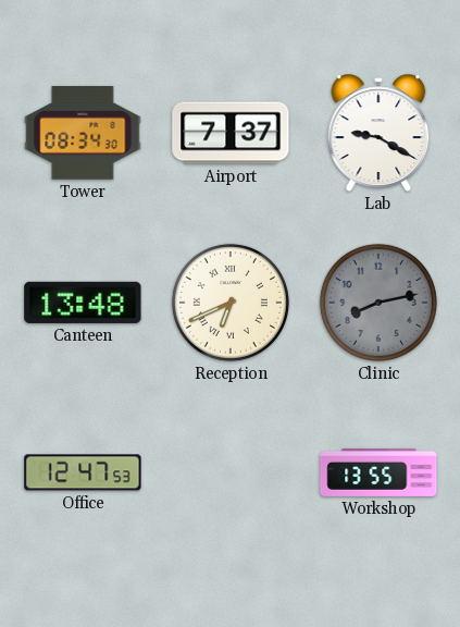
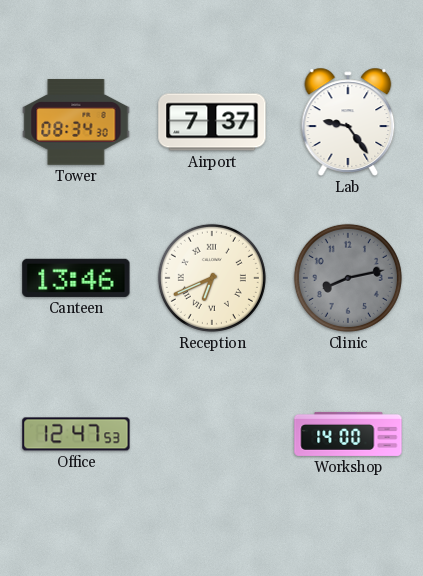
Lab: 9:20 -> 9:24 (348, 122)
Canteen: 13:48 -> 13:46 (76, 278)
Workshop: 13:55 -> 14:00 (348, 434)
